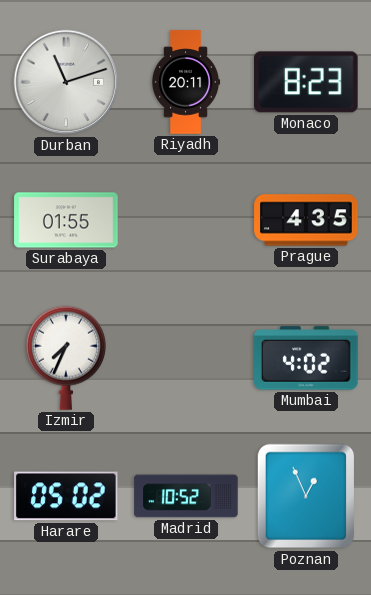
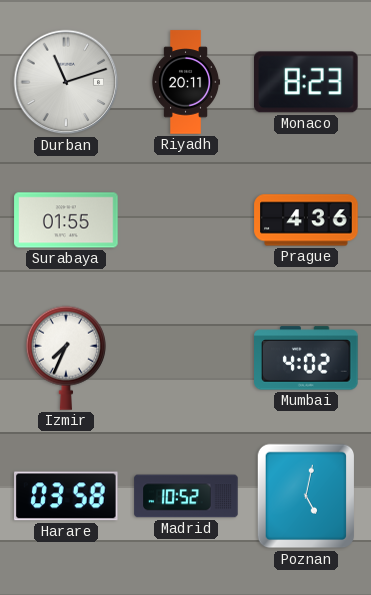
Prague: 4:35 -> 4:36 (306, 220)
Harare: 05:02 -> 03:58 (66, 496)
Poznan: 12:56 -> 5:02 (305, 496)
